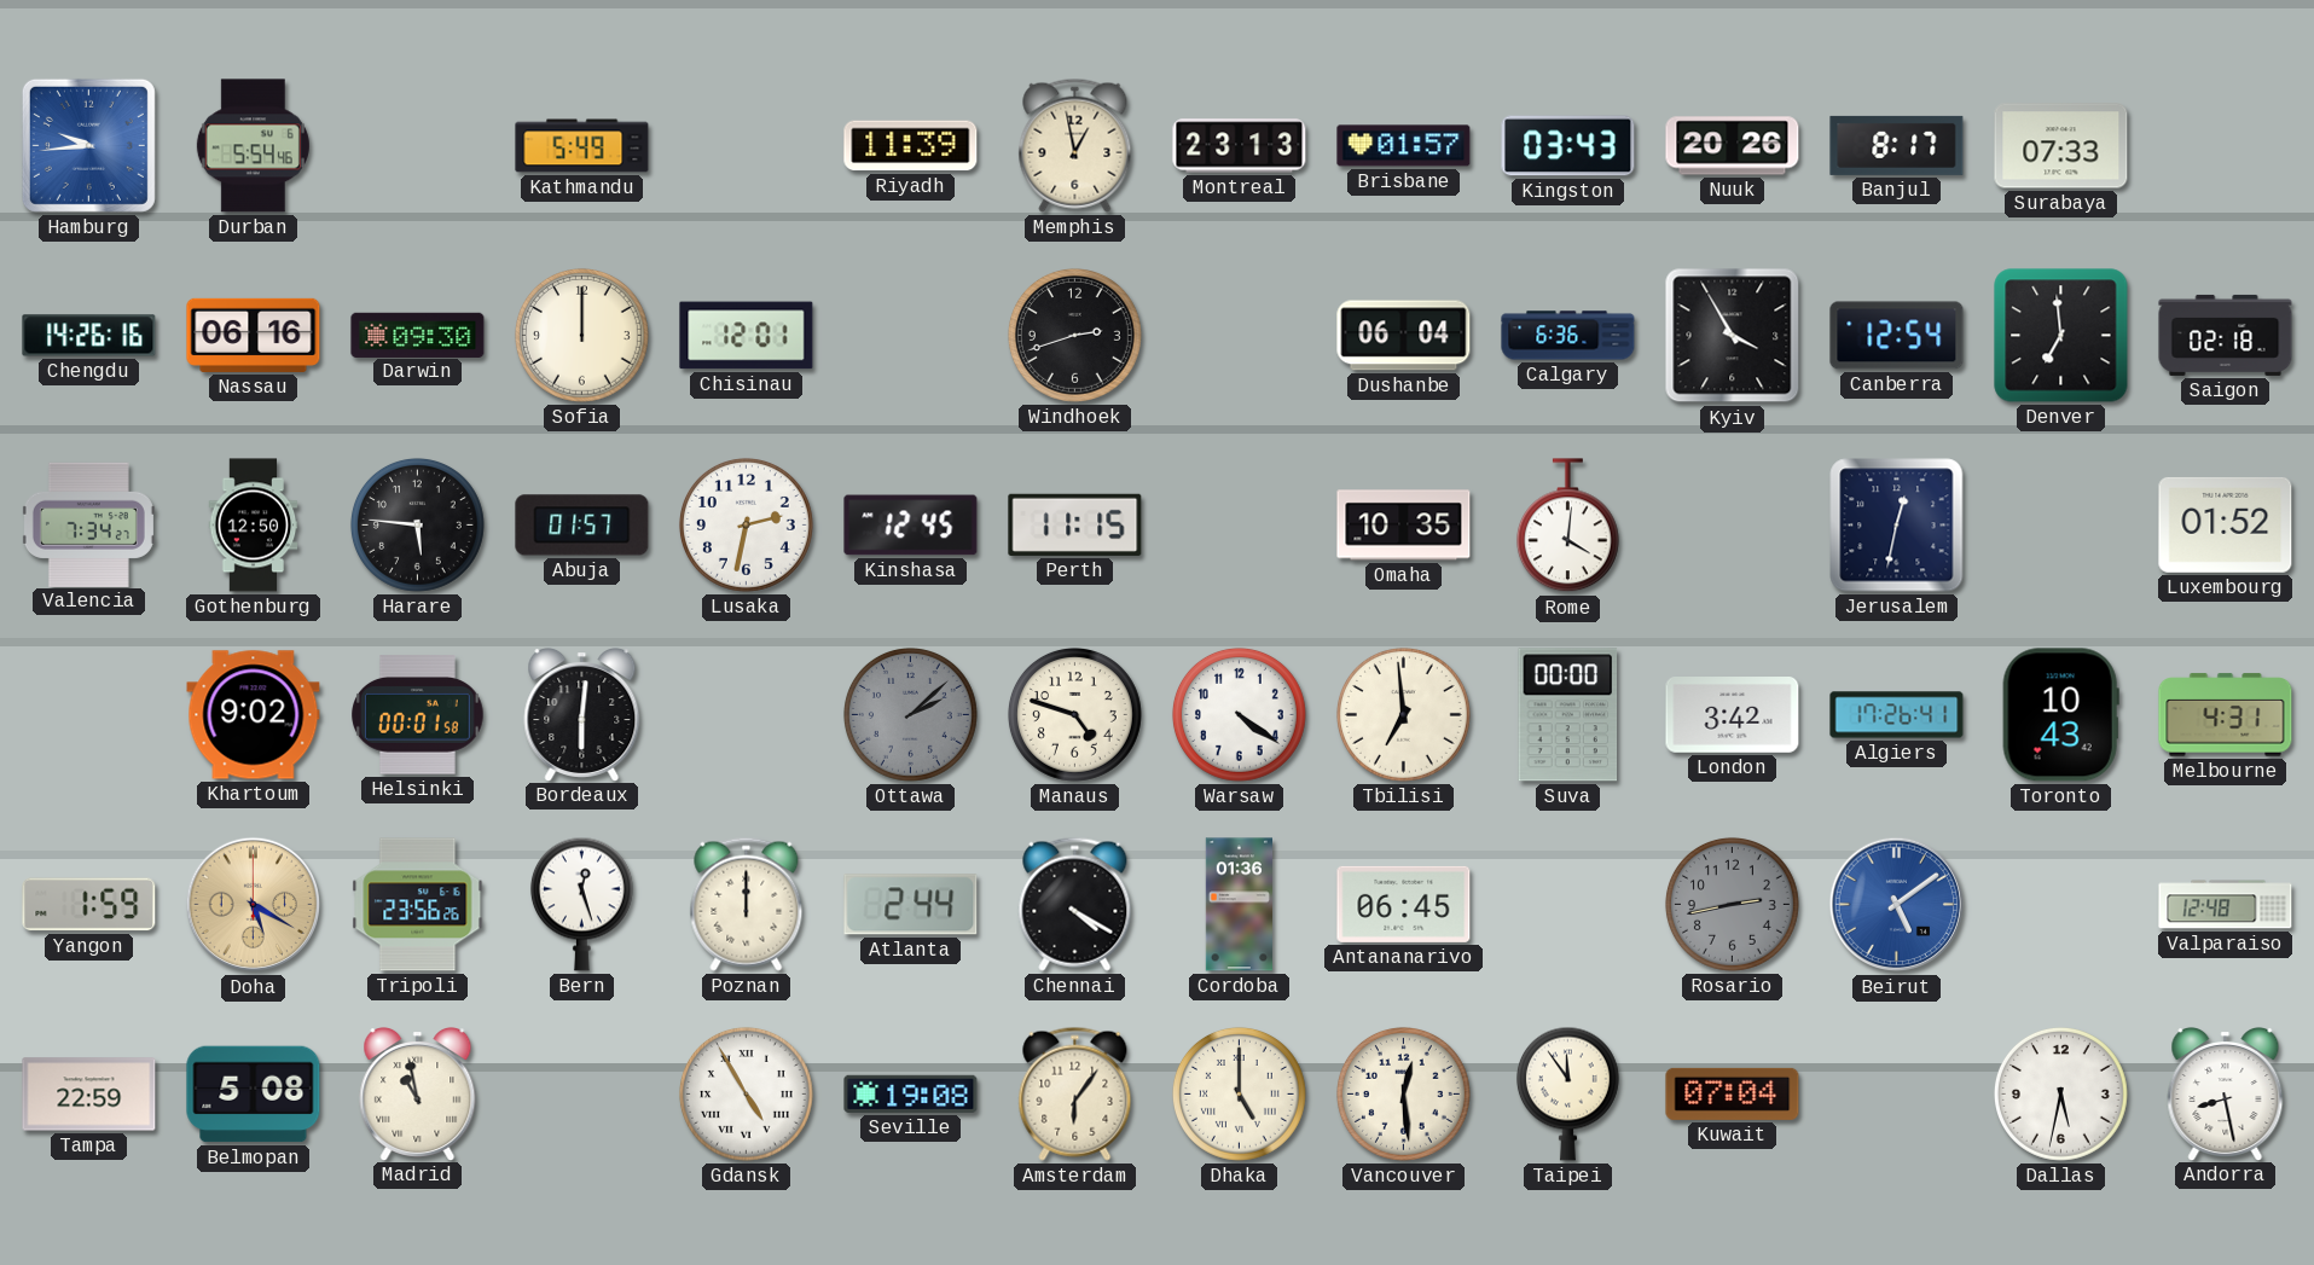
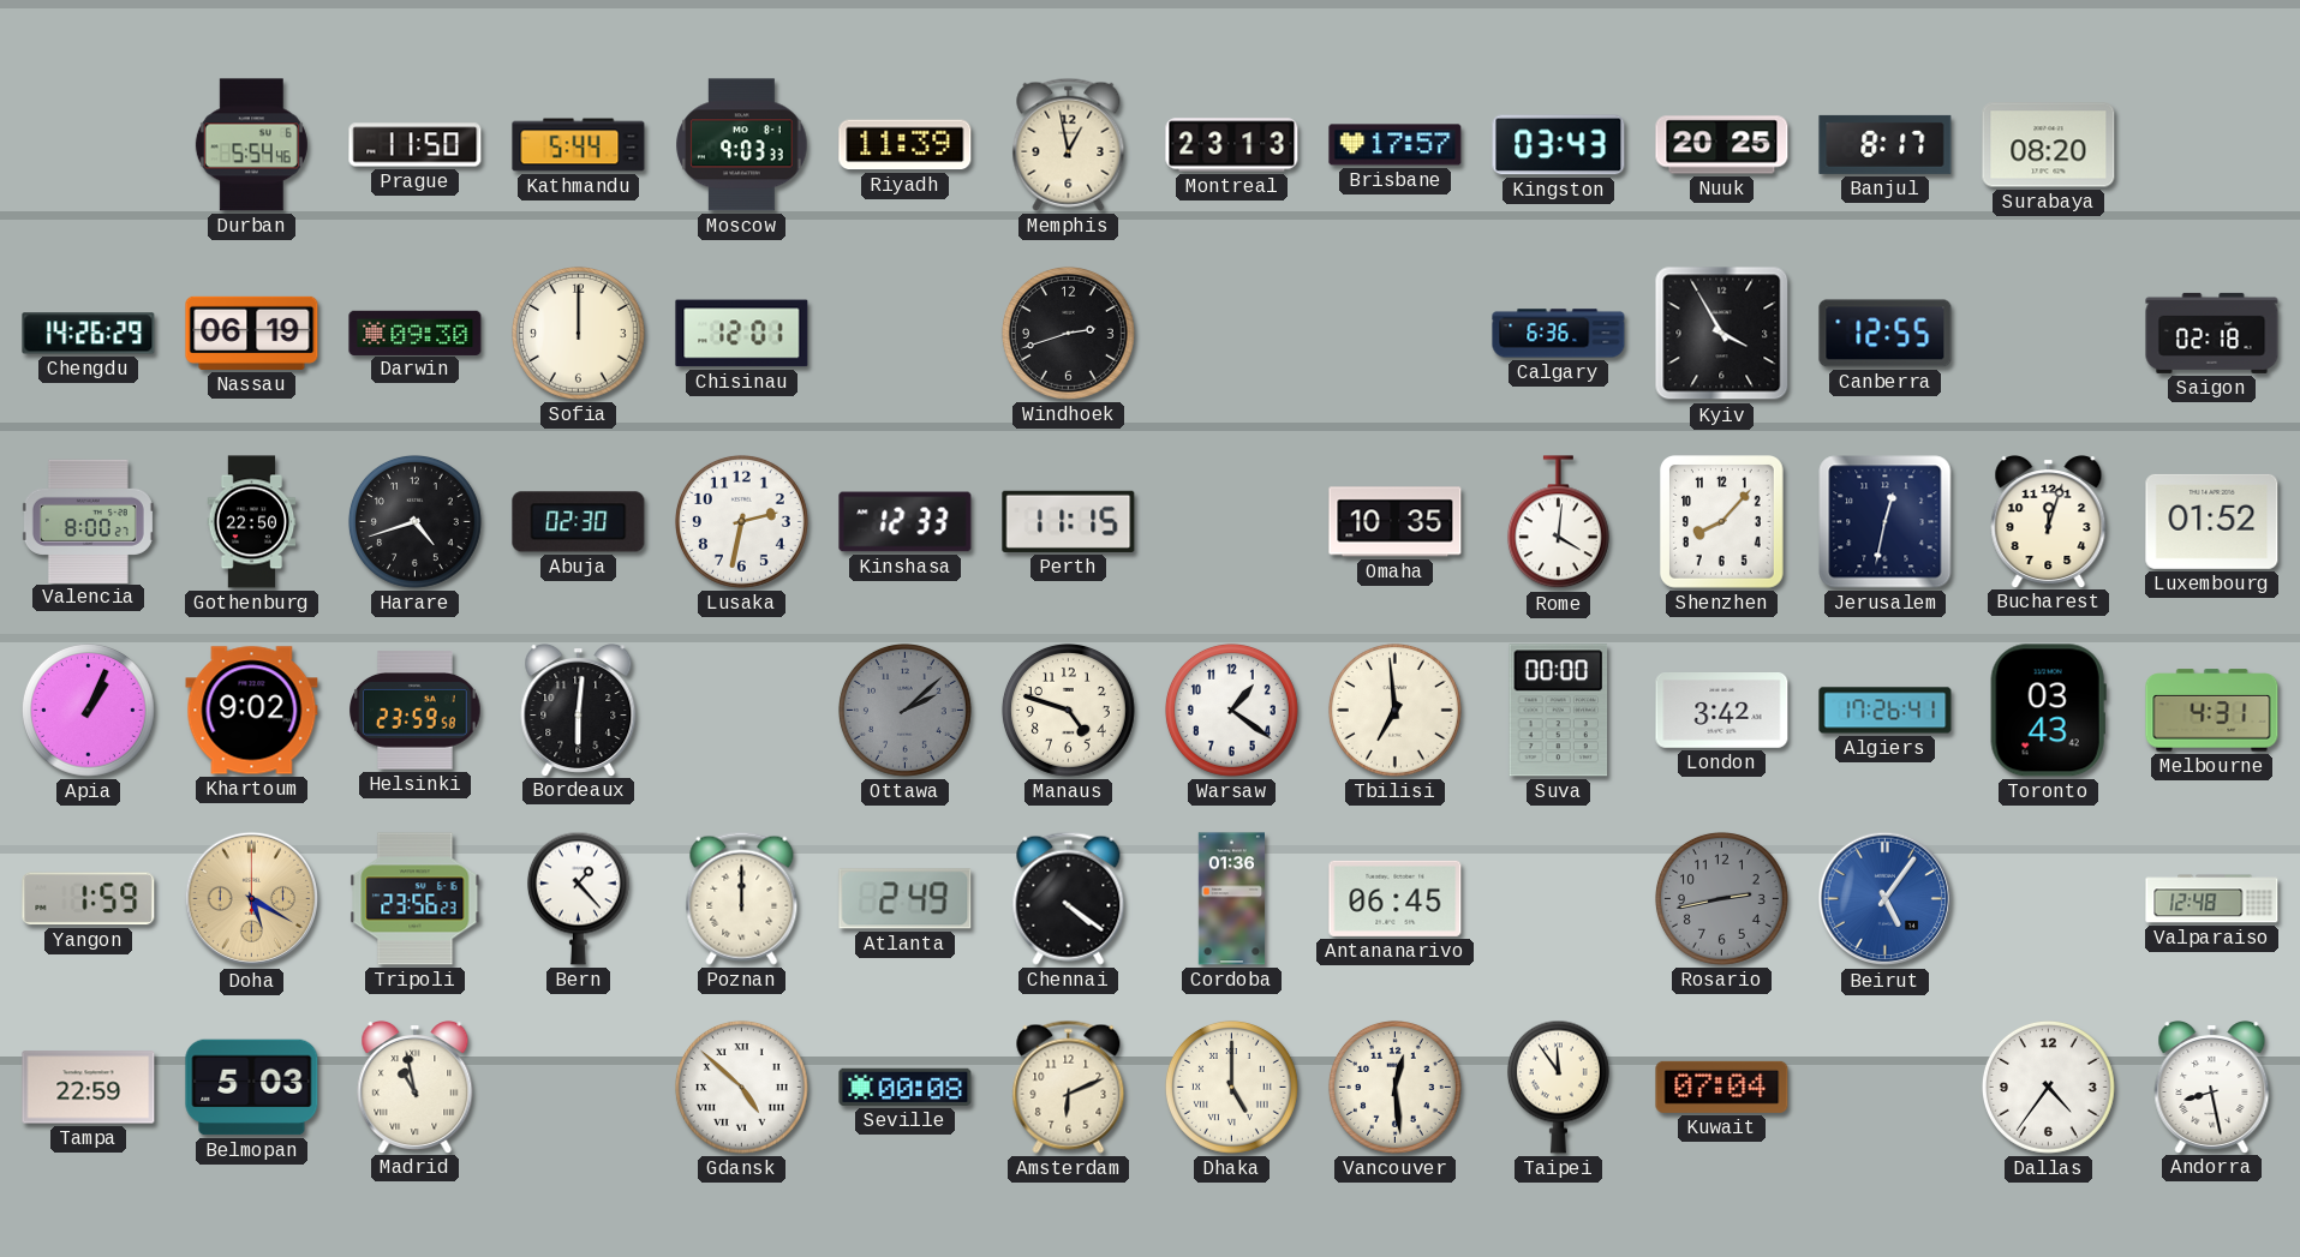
Hamburg: 9:44 -> none (88, 145)
Prague: none -> 11:50 (416, 145)
Kathmandu: 5:49 -> 5:44 (579, 145)
Moscow: none -> 9:03 (742, 145)
Brisbane: 01:57 -> 17:57 (1396, 145)
Nuuk: 20:26 -> 20:25 (1722, 145)
Surabaya: 07:33 -> 08:20 (2049, 145)
Chengdu: 14:26:16 -> 14:26:29 (89, 334)
Nassau: 06:16 -> 06:19 (252, 333)
Dushanbe: 06:04 -> none (1404, 336)
Canberra: 12:54 -> 12:55 (1886, 334)
Denver: 6:59 -> none (2061, 336)
Valencia: 7:34 -> 8:00 (88, 521)
Gothenburg: 12:50 -> 22:50 (252, 522)
Harare: 5:46 -> 4:42 (414, 521)
Abuja: 01:57 -> 02:30 (579, 522)
Kinshasa: 12:45 -> 12:33 (906, 522)
Shenzhen: none -> 8:07 (1722, 522)
Bucharest: none -> 12:03 (2049, 522)
Apia: none -> 1:04 (88, 710)
Helsinki: 00:01 -> 23:59 (416, 711)
Warsaw: 4:21 -> 1:21 (1231, 710)
Toronto: 10:43 -> 03:43 (2048, 711)
Tripoli: 23:56:26 -> 23:56:23 (416, 899)
Bern: 12:27 -> 1:23 (578, 898)
Atlanta: 2:44 -> 2:49 (906, 899)
Chennai: 4:20 -> 4:21 (1069, 898)
Beirut: 5:09 -> 5:06 (1886, 899)
Belmopan: 5:08 -> 5:03 (252, 1088)
Gdansk: 4:55 -> 4:52 (741, 1087)
Seville: 19:08 -> 00:08 (906, 1087)
Amsterdam: 6:06 -> 6:11 (1069, 1087)
Dallas: 5:32 -> 4:36 (2048, 1087)
